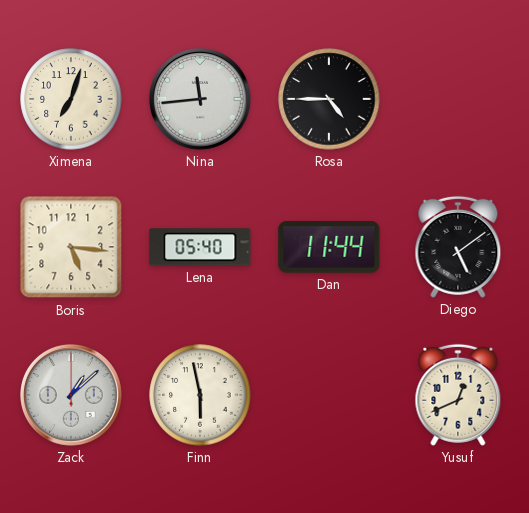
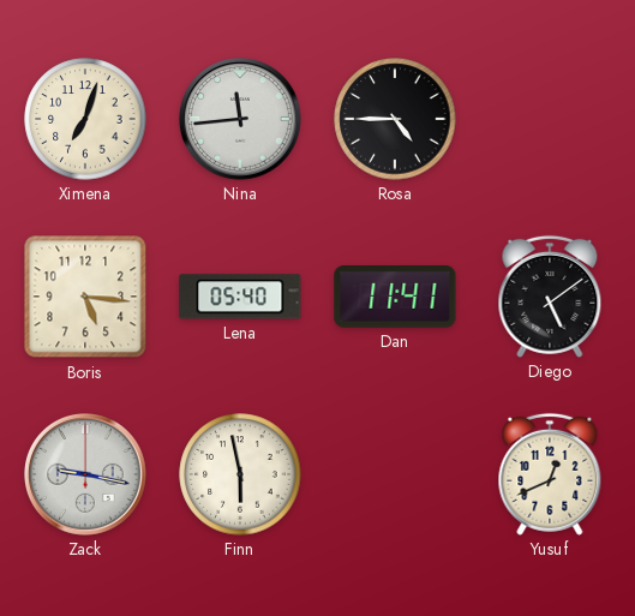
Dan: 11:44 -> 11:41 (395, 298)
Zack: 1:08 -> 9:17 (86, 476)
